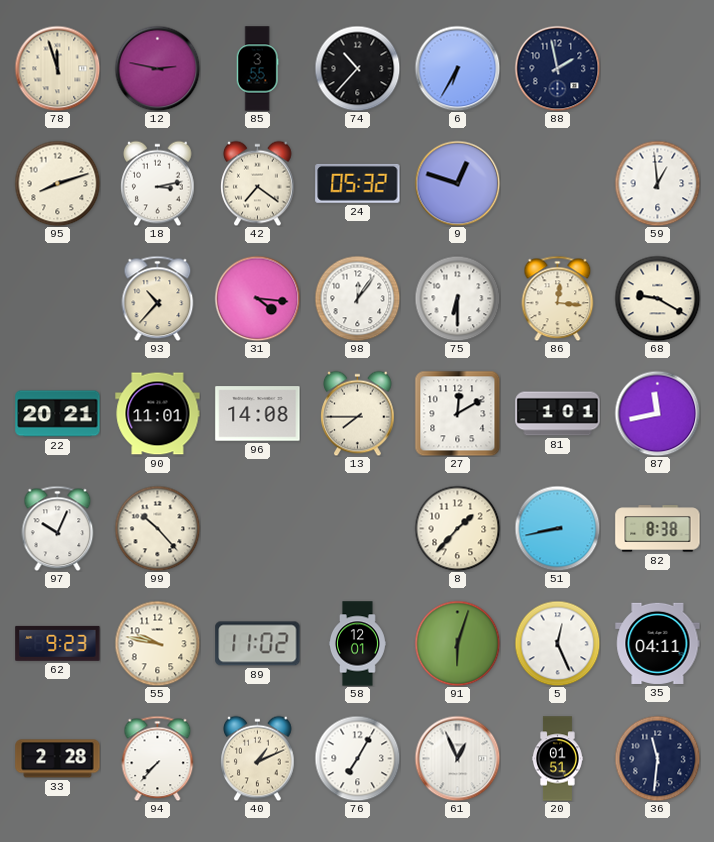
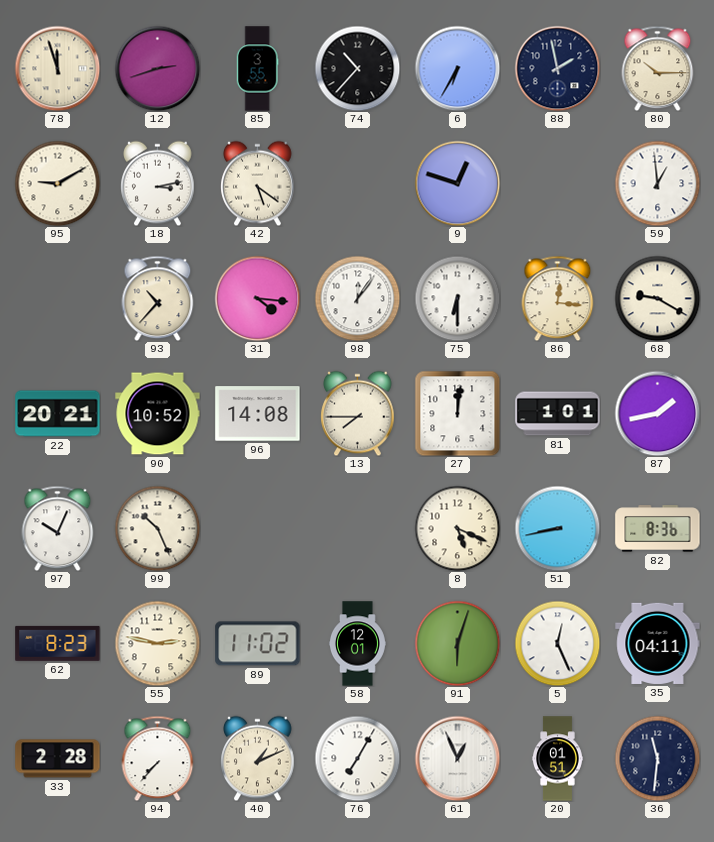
12: 2:47 -> 2:42 (157, 68)
80: none -> 10:15 (658, 68)
95: 8:12 -> 9:10 (57, 183)
42: 7:21 -> 5:21 (258, 183)
24: 05:32 -> none (358, 183)
90: 11:01 -> 10:52 (158, 414)
27: 12:10 -> 12:01 (457, 413)
87: 11:43 -> 1:43 (657, 413)
99: 10:23 -> 10:26 (157, 528)
8: 1:37 -> 5:19 (457, 528)
82: 8:38 -> 8:36 (658, 529)
62: 9:23 -> 8:23 (58, 643)
55: 9:47 -> 2:47 (157, 643)
